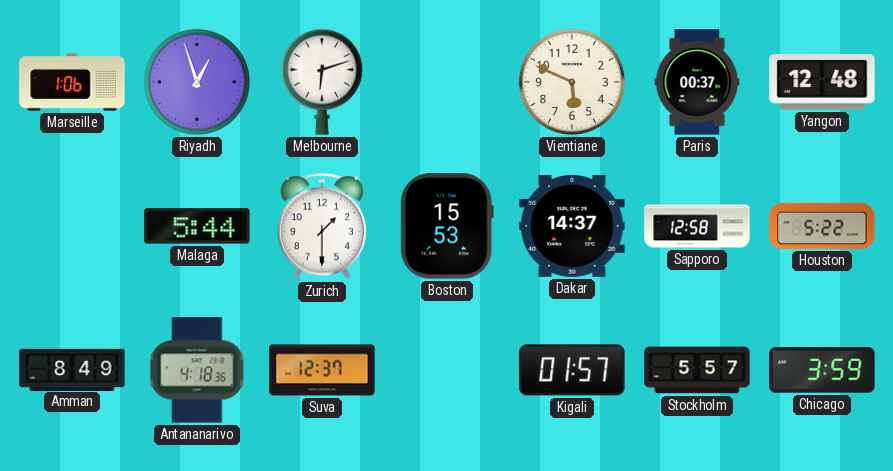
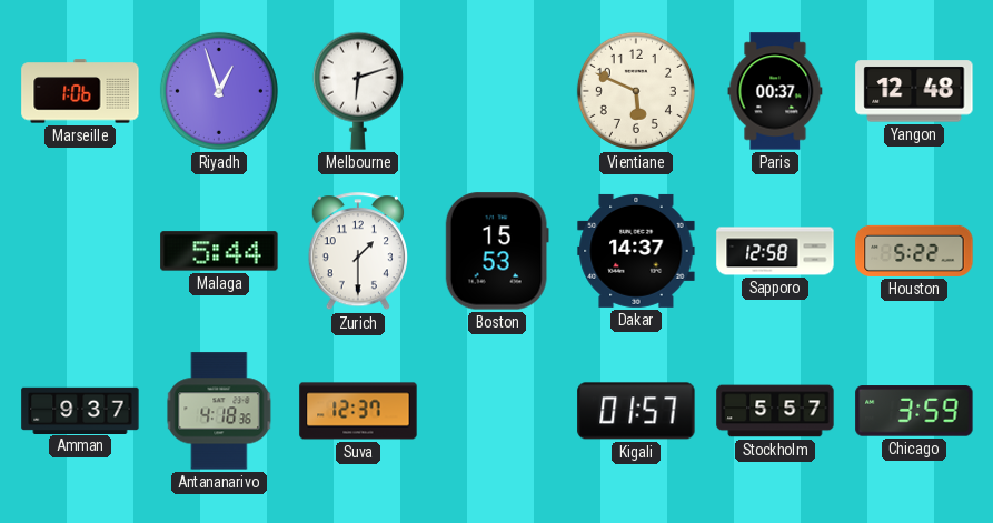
Amman: 8:49 -> 9:37 (80, 410)
